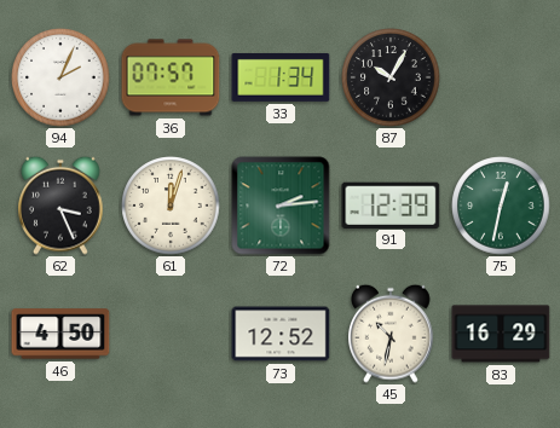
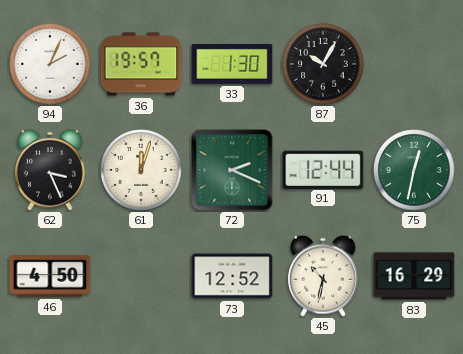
36: 07:57 -> 19:57 (141, 64)
33: 1:34 -> 1:30 (232, 64)
72: 2:14 -> 2:19 (232, 170)
91: 12:39 -> 12:44 (323, 169)
